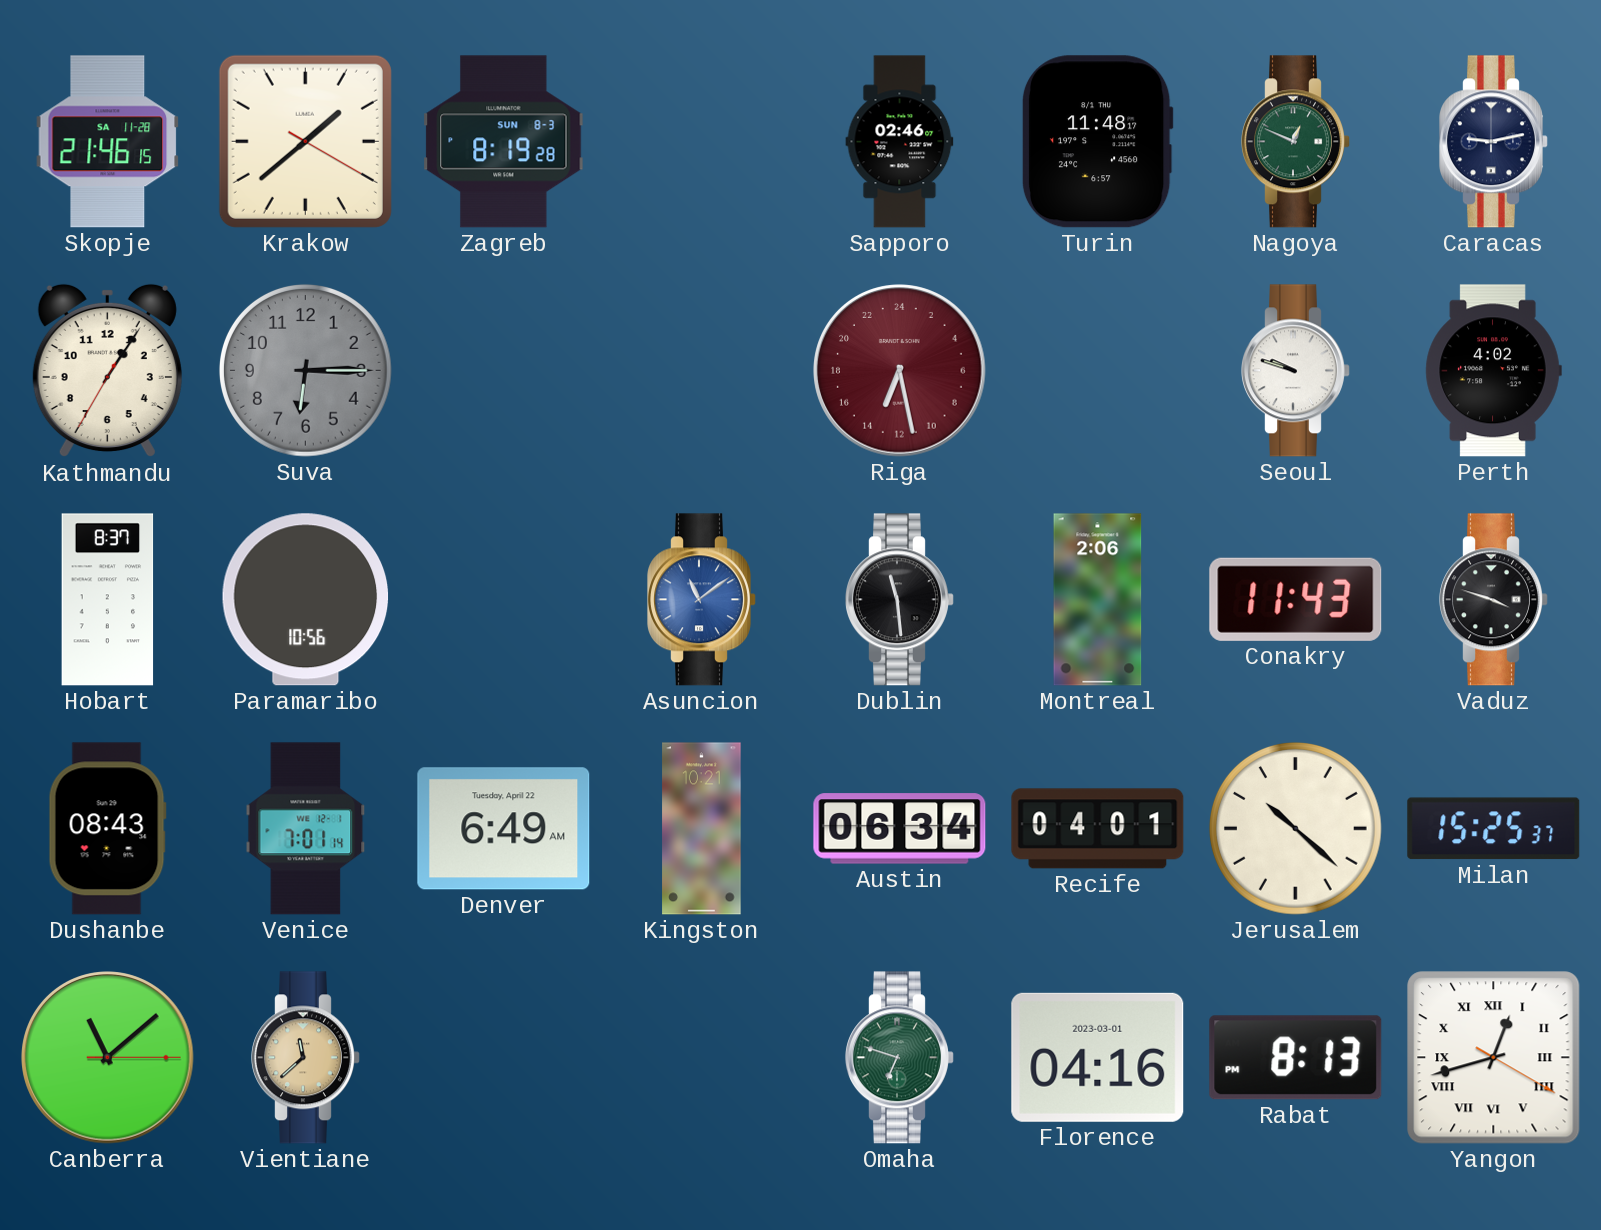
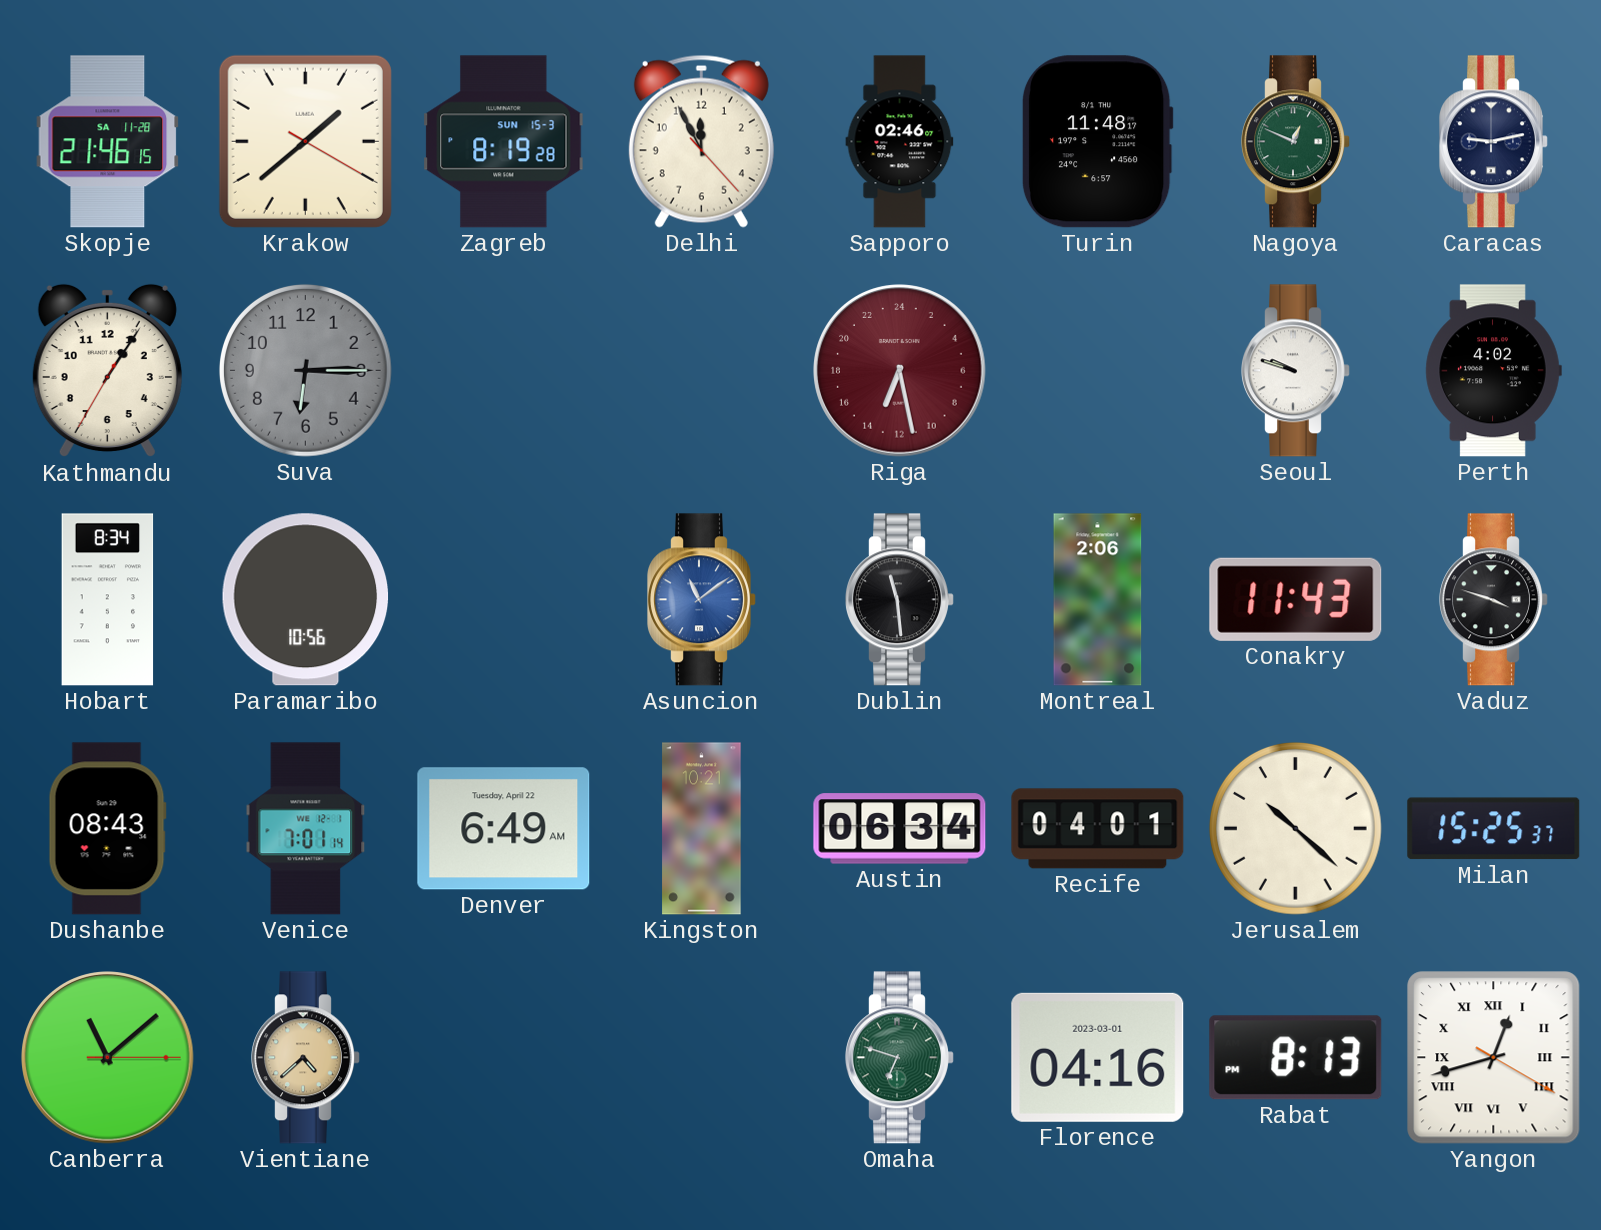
Zagreb date: SUN 8-3 -> SUN 15-3 (504, 142)
Delhi: none -> 11:55 (701, 141)
Hobart: 8:37 -> 8:34 (108, 600)
Vientiane: 11:38 -> 4:38 (306, 1058)
